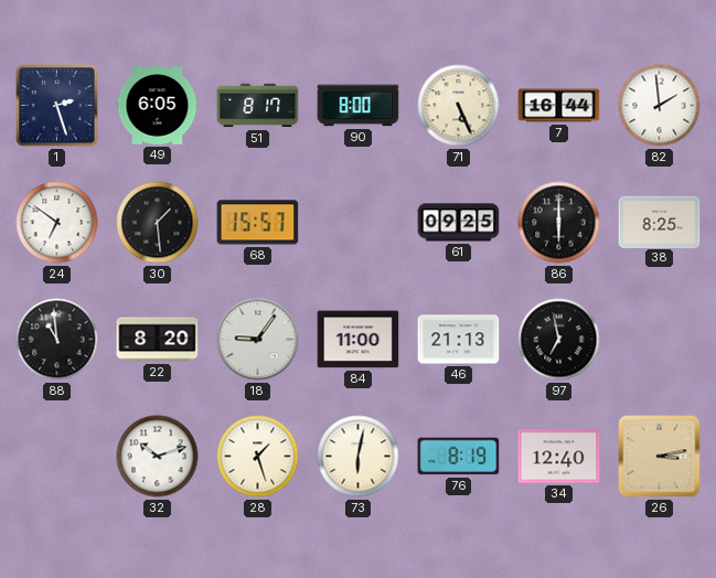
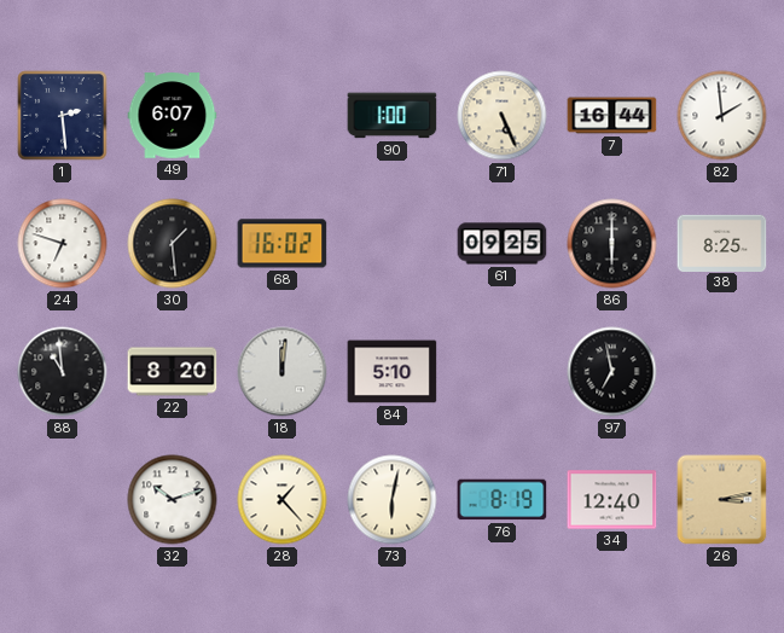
1: 2:27 -> 2:29 (63, 116)
49: 6:05 -> 6:07 (173, 116)
51: 8:17 -> none (258, 106)
90: 8:00 -> 1:00 (393, 116)
24: 6:51 -> 6:48 (63, 244)
68: 15:57 -> 16:02 (283, 244)
18: 9:06 -> 12:01 (283, 372)
84: 11:00 -> 5:10 (393, 372)
46: 21:13 -> none (459, 340)
28: 1:27 -> 1:23 (283, 500)
